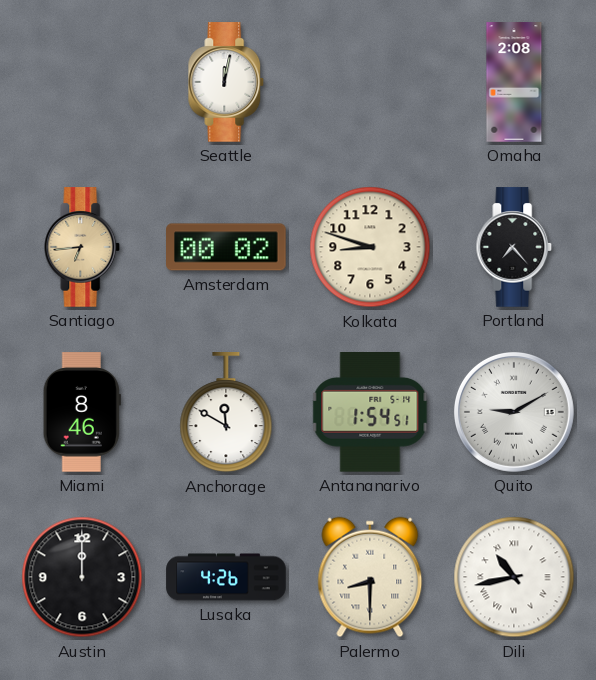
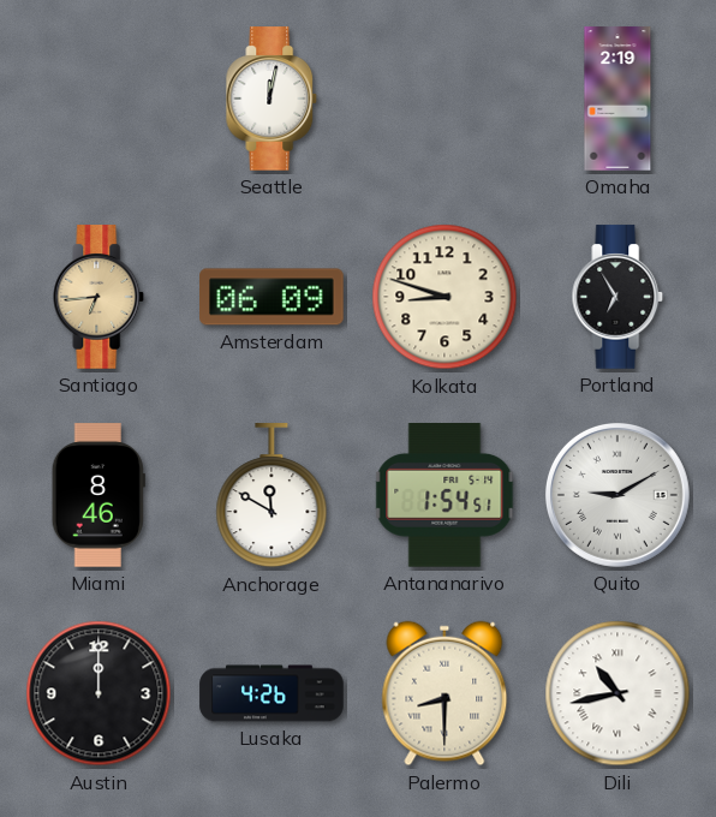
Omaha: 2:08 -> 2:19 (617, 99)
Amsterdam: 00:02 -> 06:09 (272, 297)
Portland: 7:23 -> 6:55 (617, 297)
